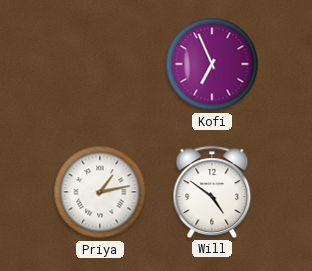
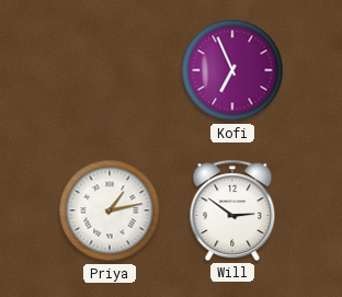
Will: 4:51 -> 2:51 (232, 210)
